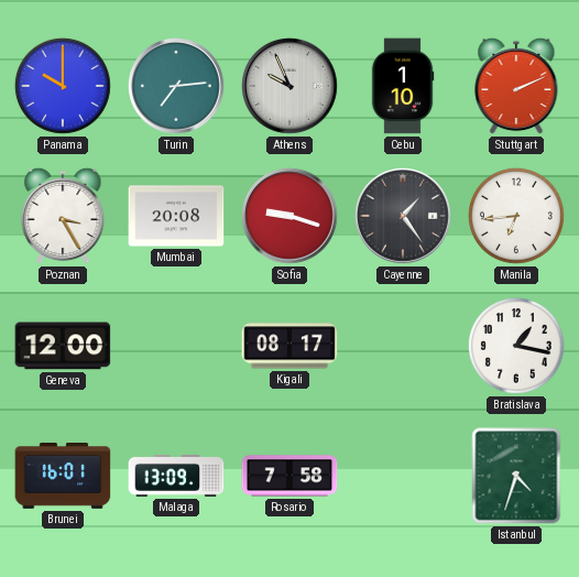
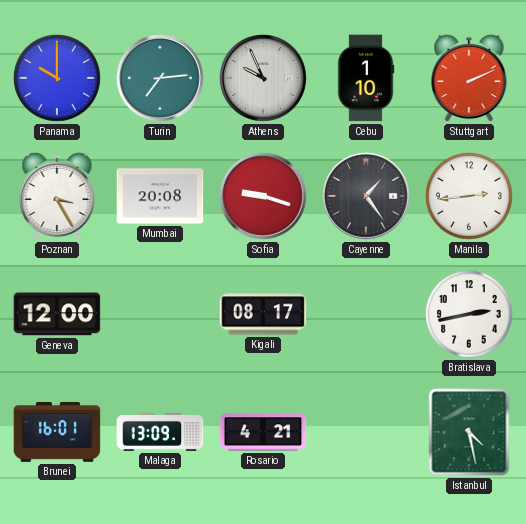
Manila: 6:44 -> 2:44 (469, 196)
Bratislava: 1:17 -> 2:43 (469, 314)
Rosario: 7:58 -> 4:21 (263, 432)
Istanbul: 4:33 -> 4:28 (469, 432)
